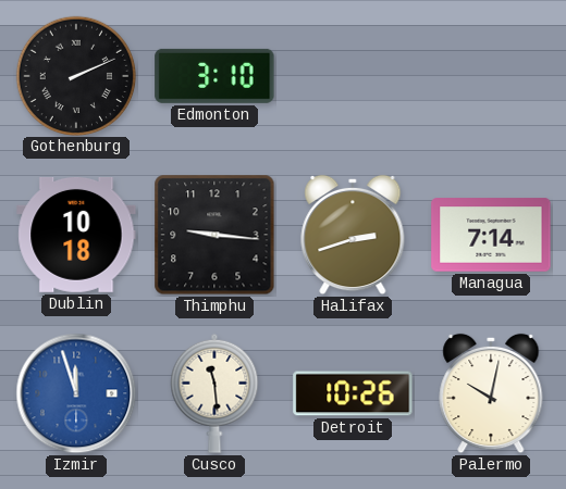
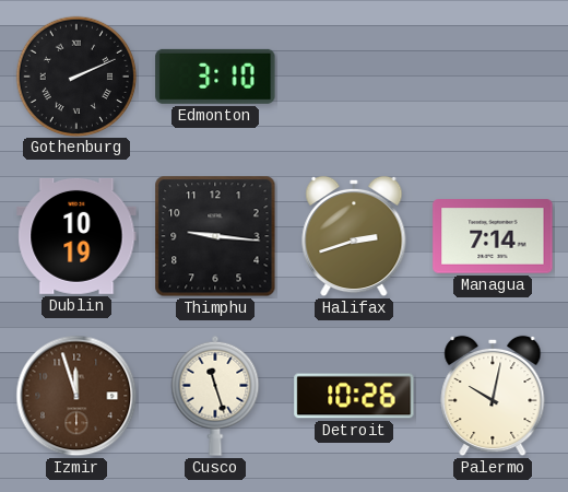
Dublin: 10:18 -> 10:19 (76, 236)
Izmir dial: blue -> brown (76, 396)
Cusco: 11:29 -> 11:27 (215, 396)
